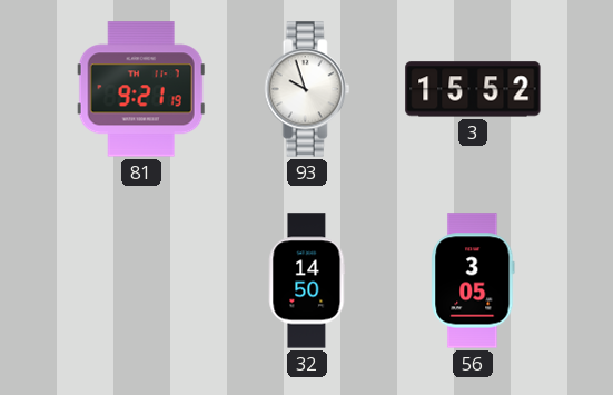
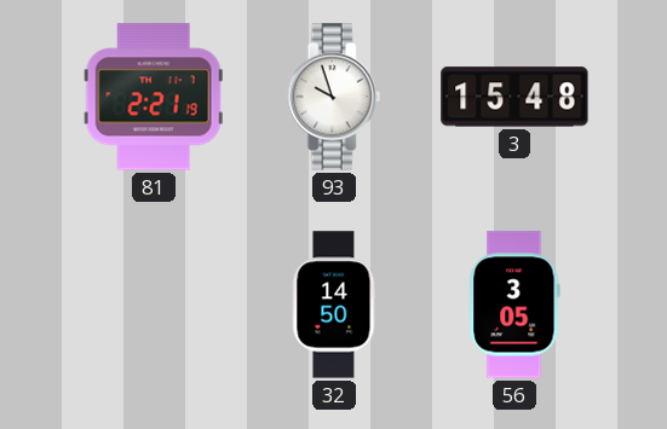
81: 9:21 -> 2:21 (154, 97)
3: 15:52 -> 15:48 (514, 97)
